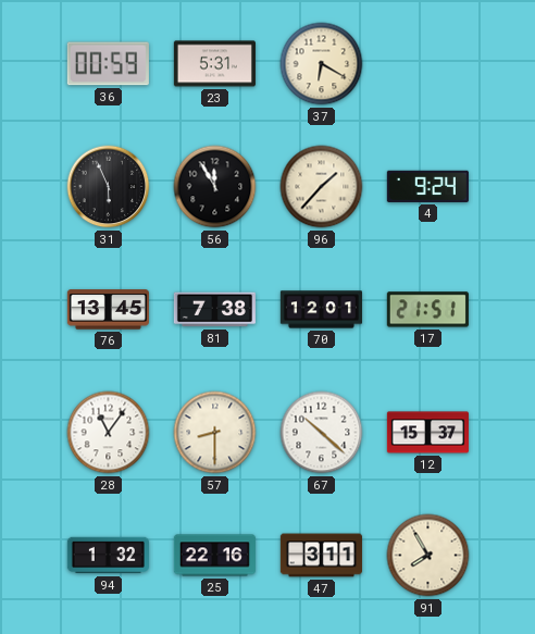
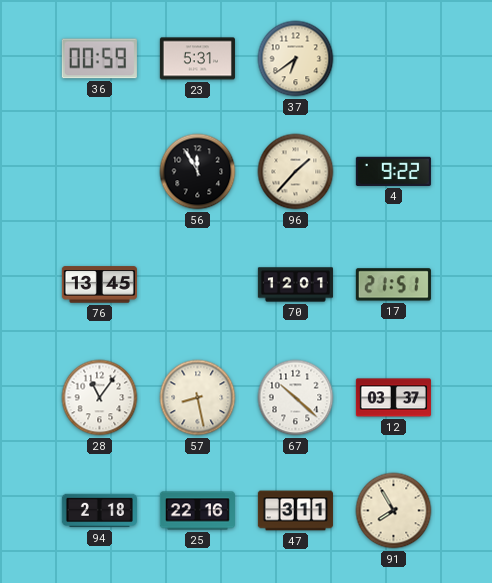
37: 6:20 -> 6:39 (296, 59)
31: 5:56 -> none (109, 187)
4: 9:24 -> 9:22 (393, 171)
81: 7:38 -> none (214, 310)
57: 8:30 -> 8:28 (198, 398)
12: 15:37 -> 03:37 (393, 398)
94: 1:32 -> 2:18 (99, 511)
